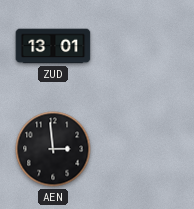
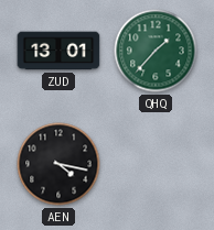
QHQ: none -> 1:37 (156, 51)
AEN: 2:59 -> 4:17 (58, 164)
